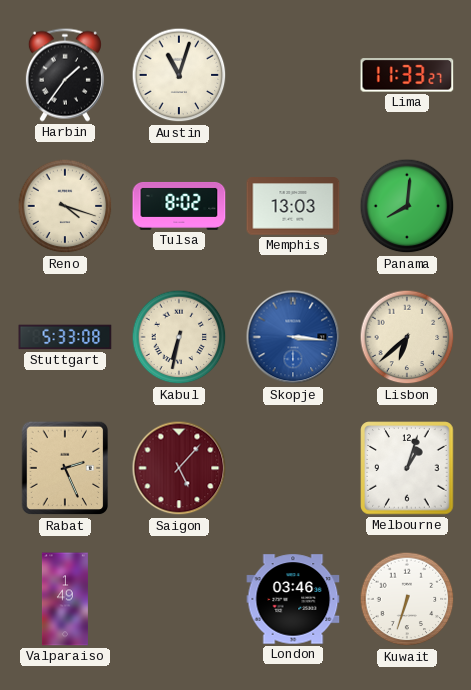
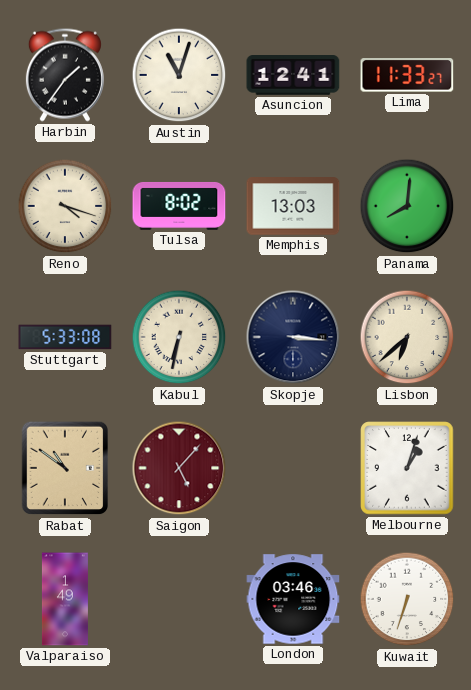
Asuncion: none -> 12:41 (293, 76)
Skopje dial: blue -> navy (293, 337)
Rabat: 2:26 -> 10:51 (64, 468)
